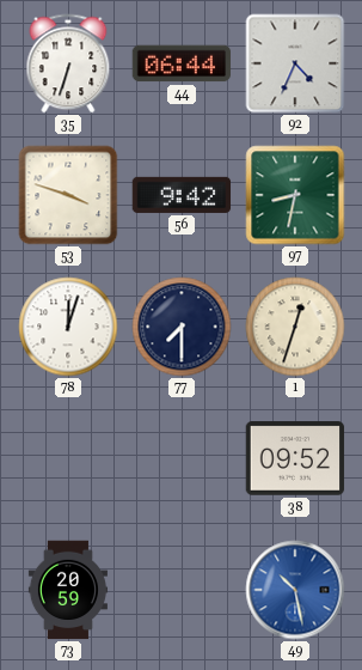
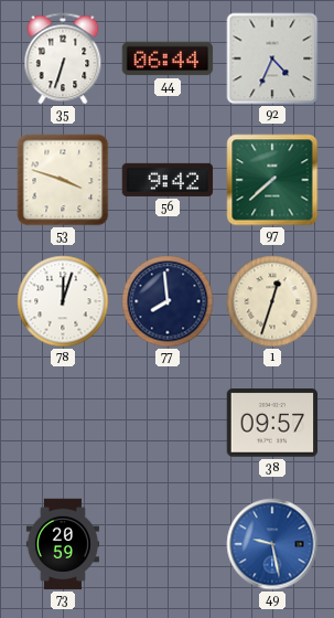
97: 8:32 -> 7:38 (272, 180)
77: 7:30 -> 7:59 (168, 301)
38: 09:52 -> 09:57 (272, 423)
49: 10:28 -> 9:28 (272, 544)
